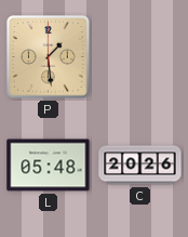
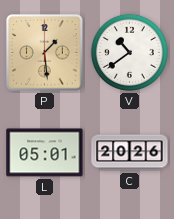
V: none -> 10:39 (129, 52)
L: 05:48 -> 05:01 (45, 153)
